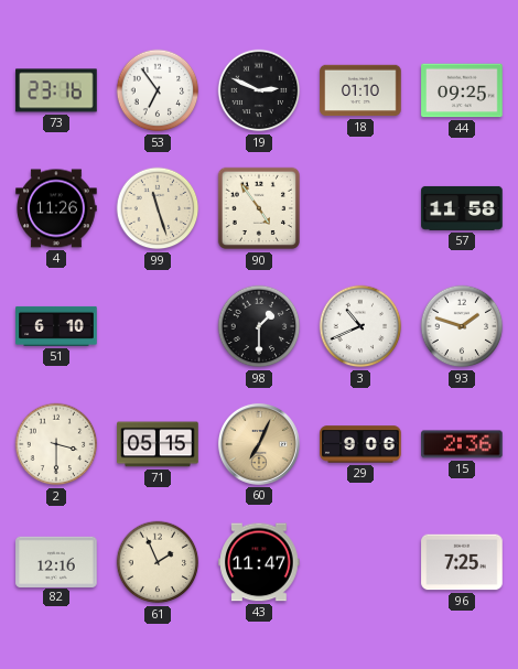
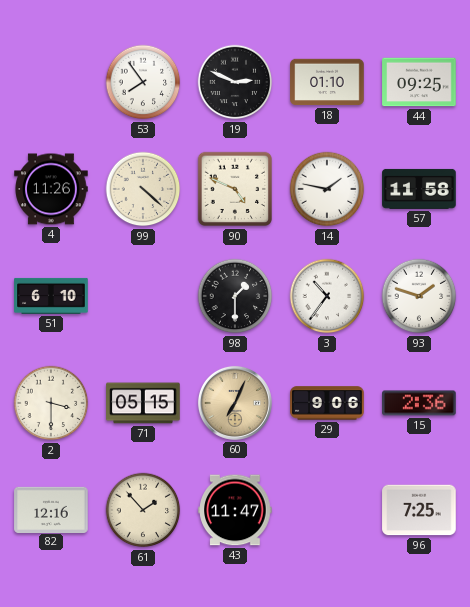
73: 23:16 -> none (56, 90)
53: 6:54 -> 7:54 (143, 82)
99: 11:27 -> 4:22 (143, 189)
90: 4:54 -> 4:49 (235, 189)
14: none -> 1:47 (327, 189)
3: 10:41 -> 10:36 (327, 296)
61: 1:56 -> 1:53 (143, 510)
